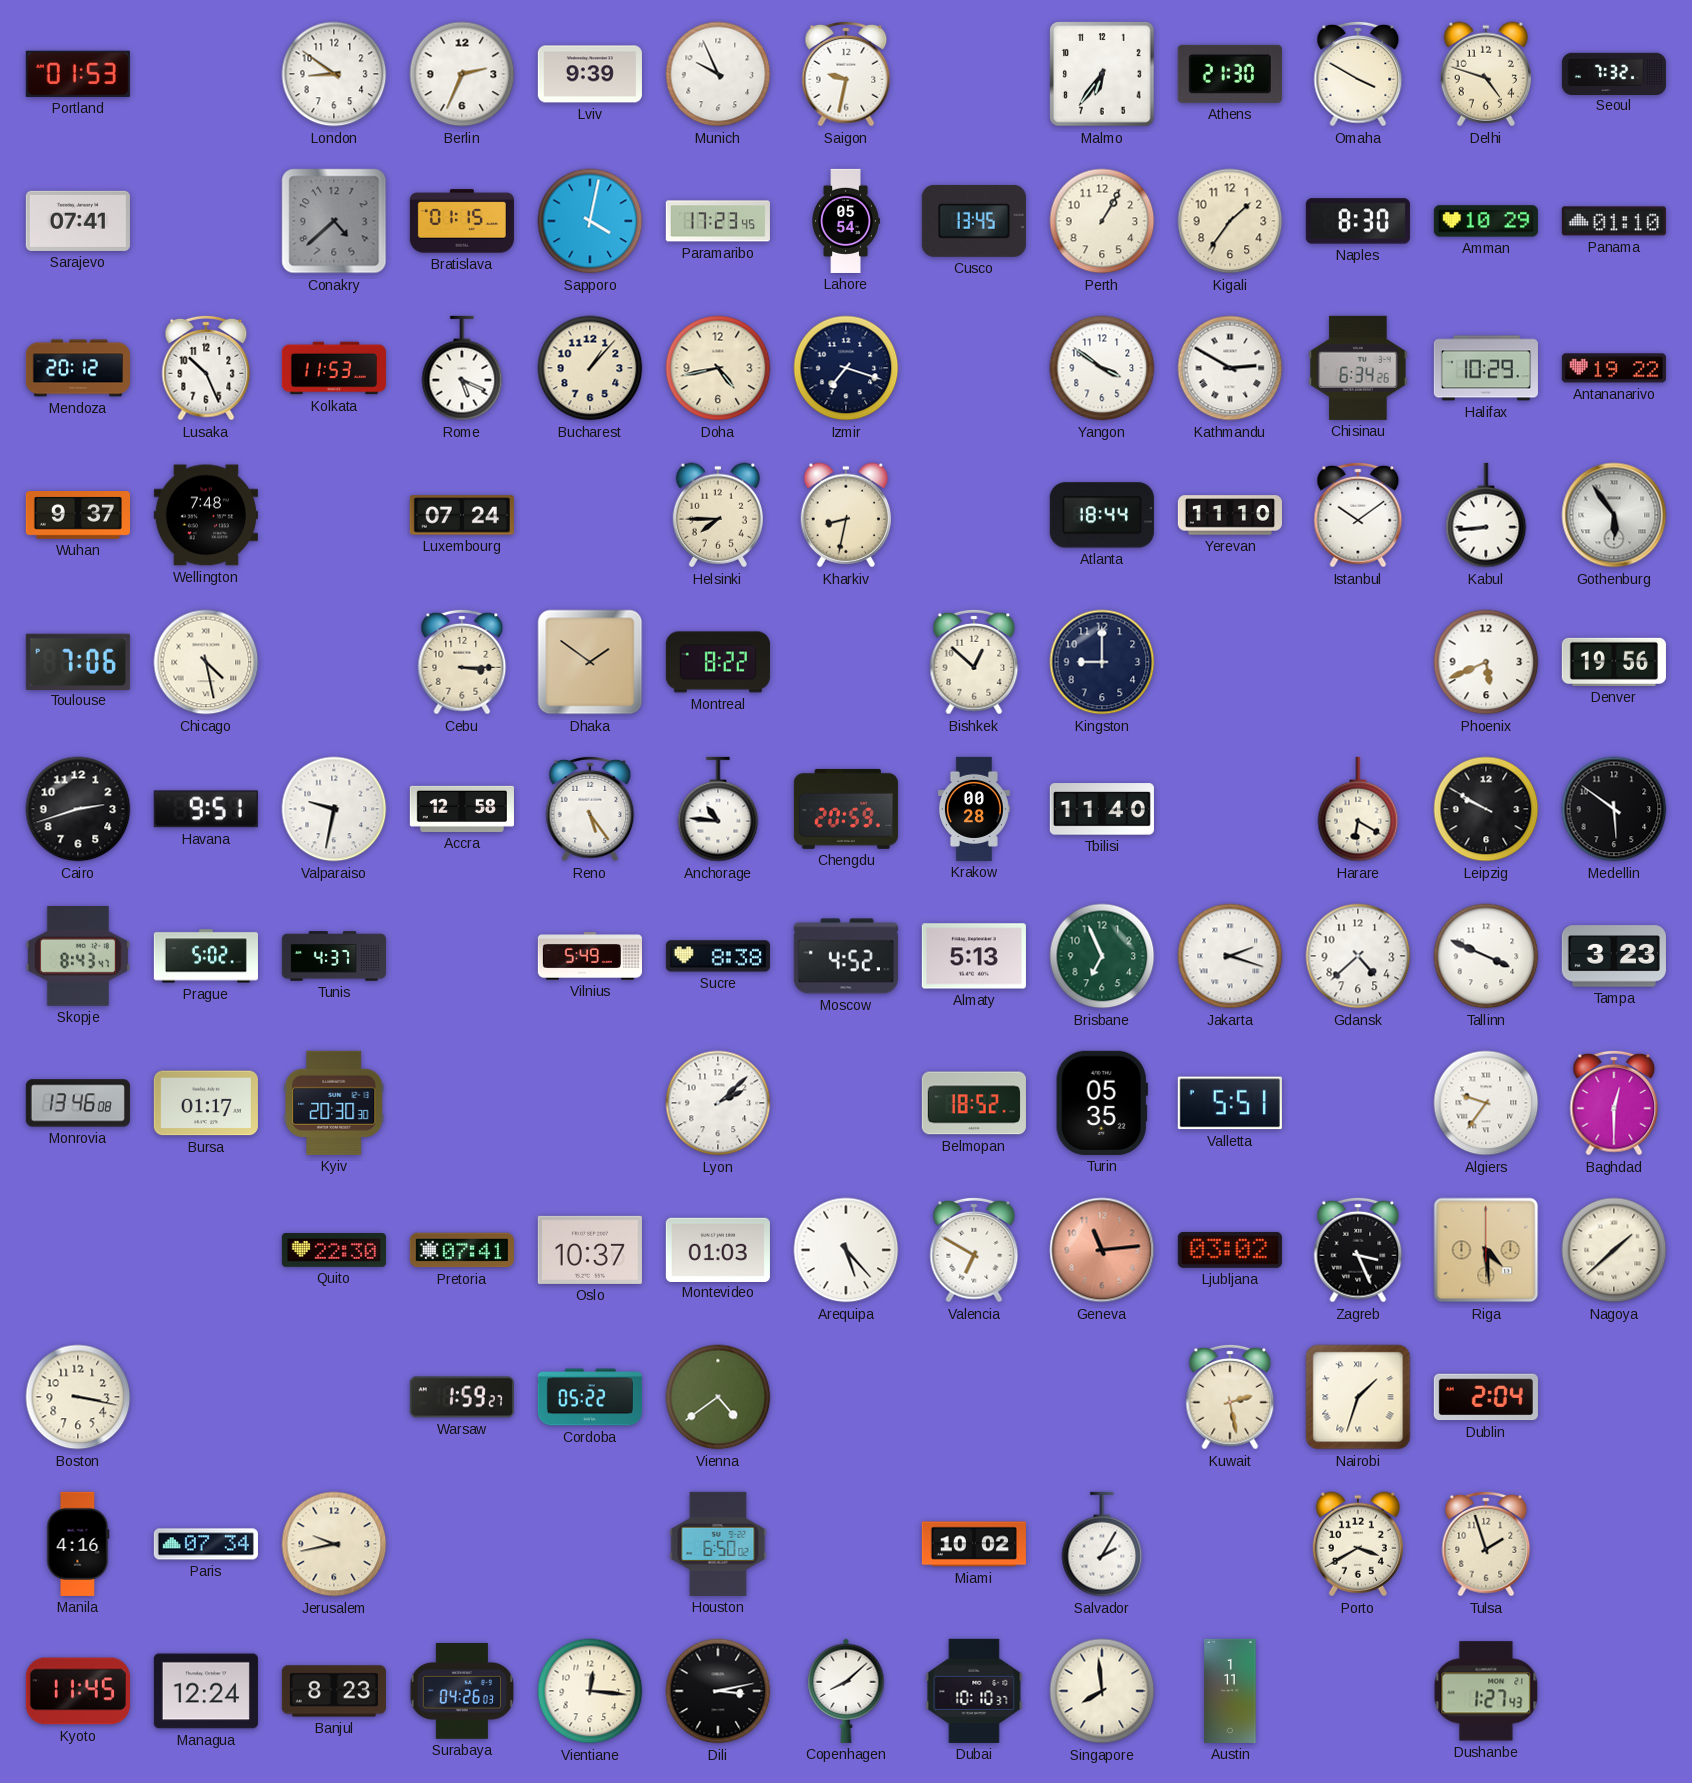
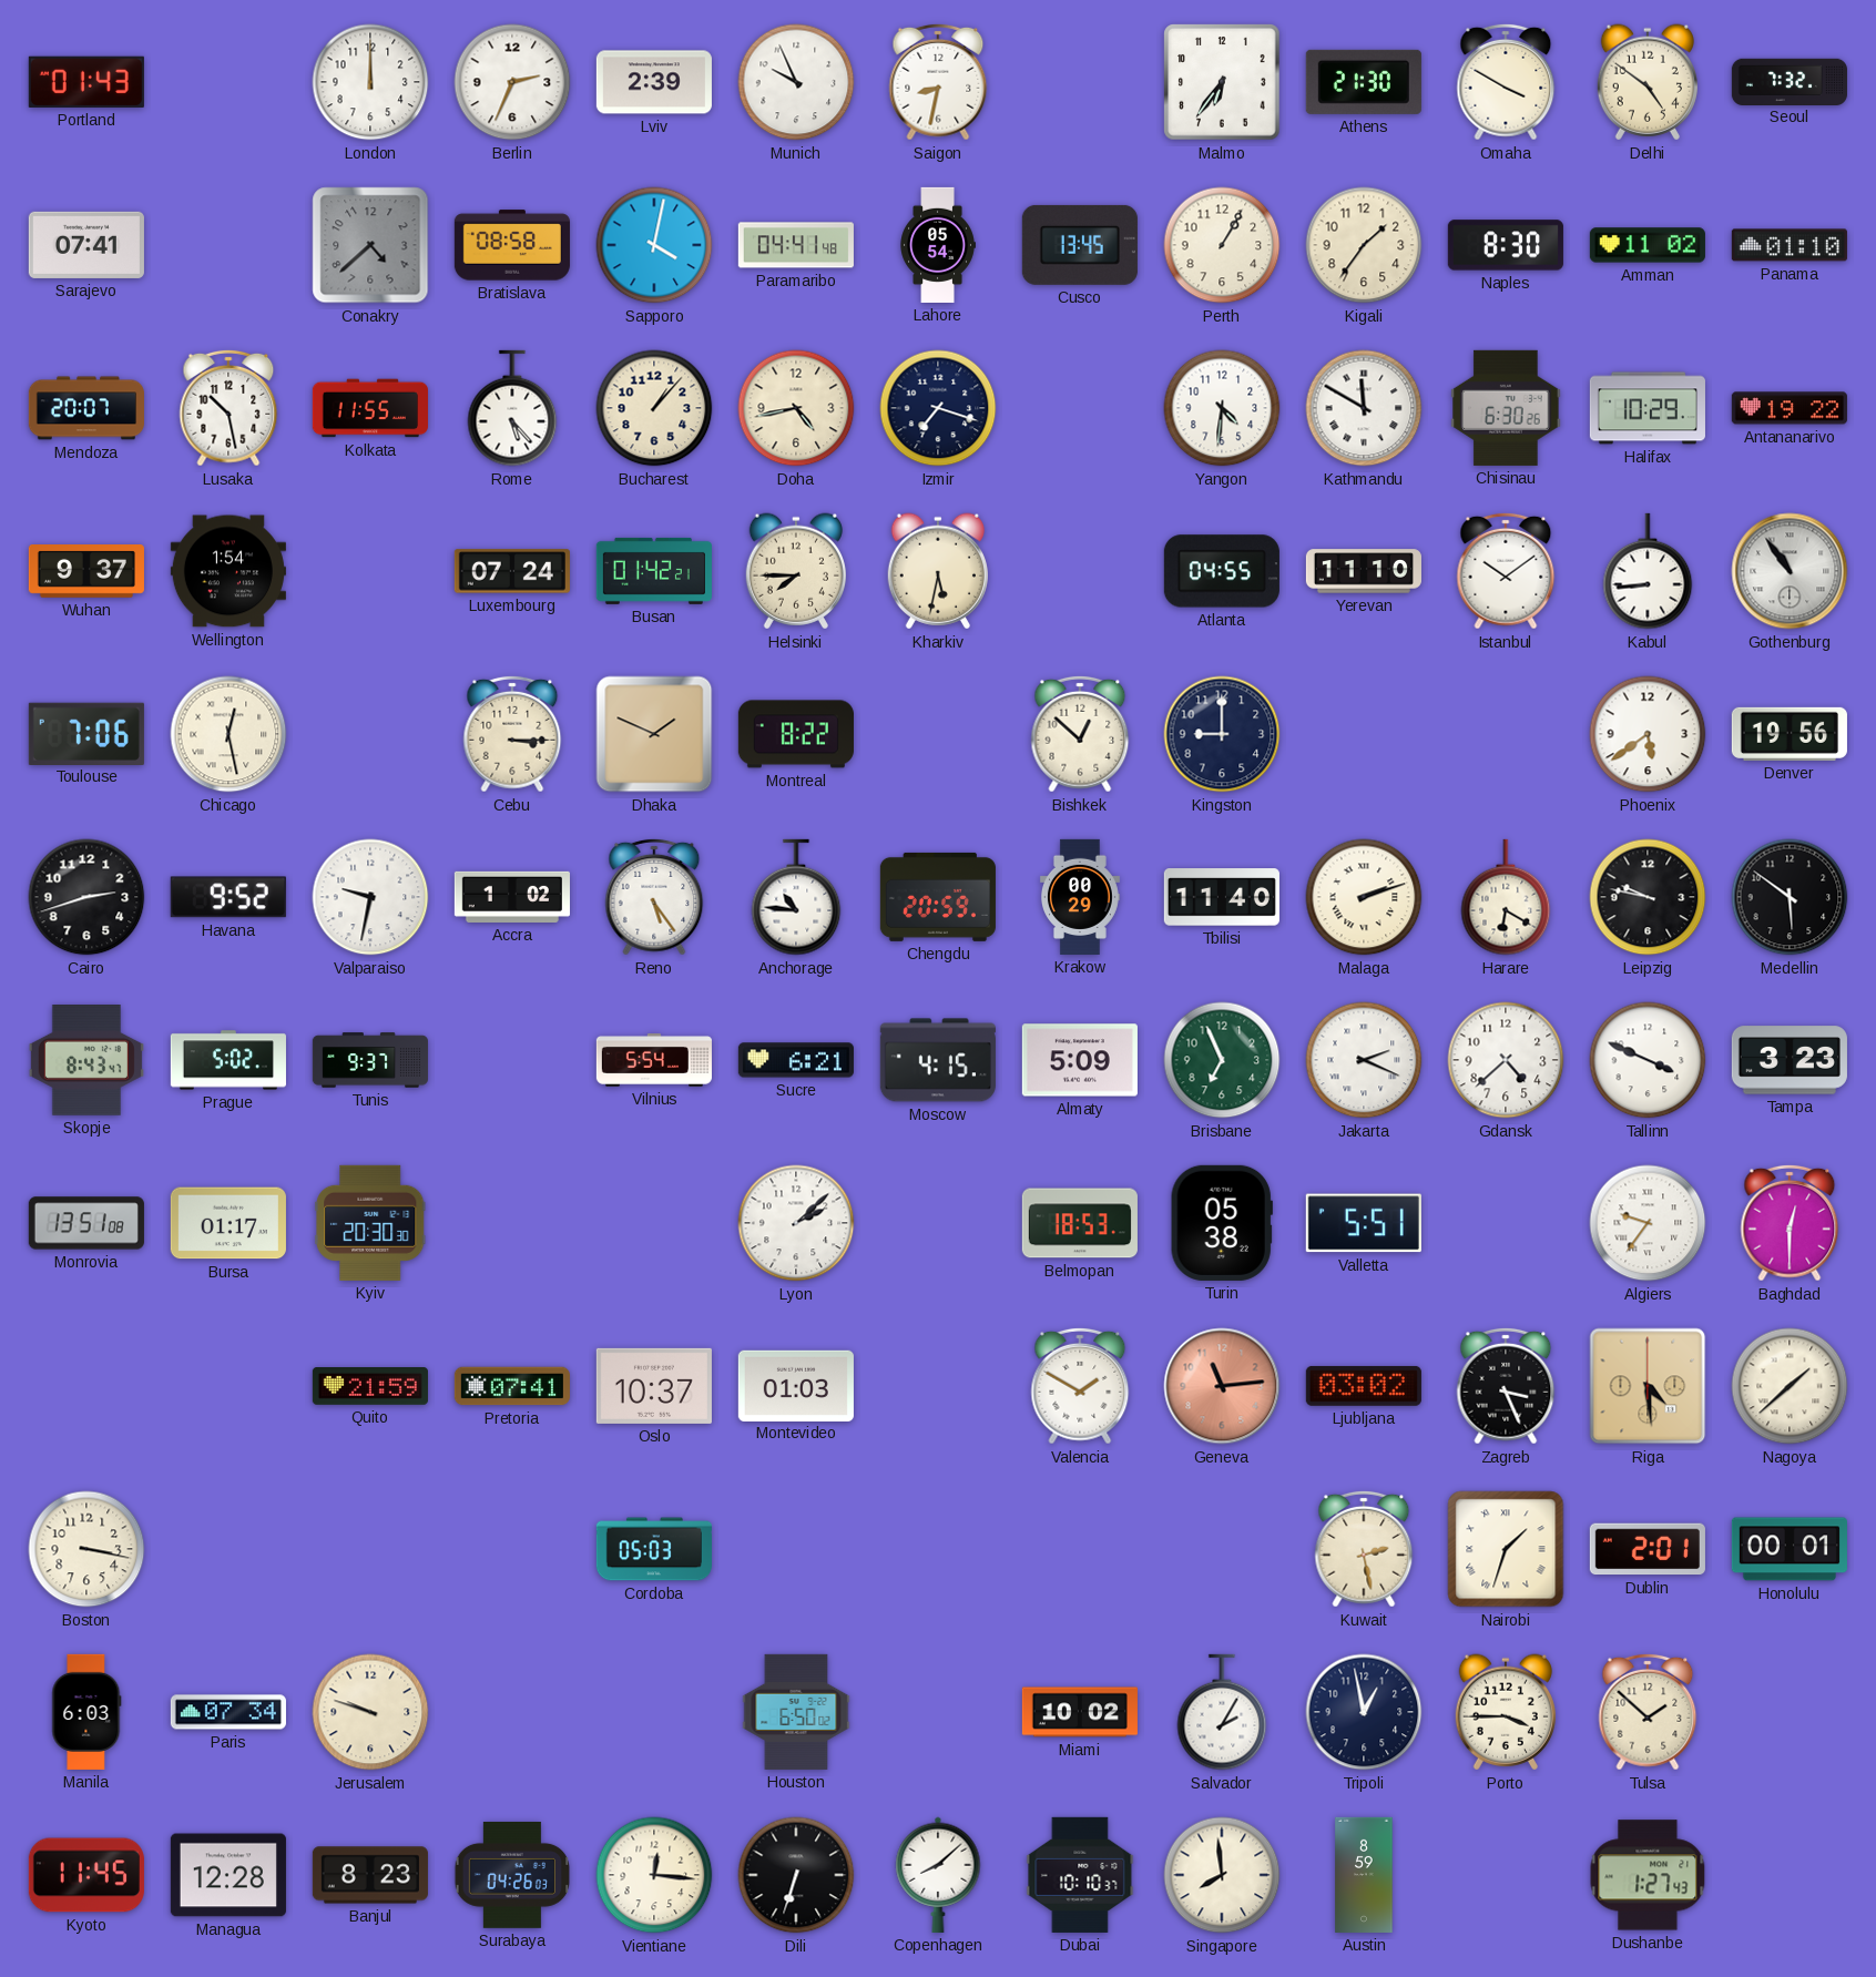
Portland: 01:53 -> 01:43 (86, 82)
London: 8:51 -> 12:00 (370, 82)
Lviv: 9:39 -> 2:39 (654, 82)
Saigon: 9:32 -> 8:32 (938, 82)
Delhi: 4:48 -> 4:51 (1648, 82)
Bratislava: 01:15 -> 08:58 (512, 245)
Paramaribo: 17:23 -> 04:41 (796, 245)
Amman: 10:29 -> 11:02 (1648, 245)
Mendoza: 20:12 -> 20:07 (86, 408)
Lusaka: 10:26 -> 10:28 (228, 408)
Kolkata: 11:53 -> 11:55 (370, 408)
Rome: 5:19 -> 5:23 (512, 408)
Yangon: 3:51 -> 4:31 (1222, 408)
Kathmandu: 2:50 -> 11:50 (1364, 408)
Chisinau: 6:34 -> 6:30 (1506, 408)
Wellington: 7:48 -> 1:54 (228, 571)
Busan: none -> 01:42 (654, 571)
Kharkiv: 8:32 -> 5:32 (938, 571)
Atlanta: 18:44 -> 04:55 (1222, 571)
Gothenburg: 5:54 -> 10:54 (1790, 571)
Chicago: 4:28 -> 12:28 (228, 734)
Dhaka: 1:51 -> 1:49 (654, 734)
Phoenix: 5:41 -> 5:39 (1648, 734)
Havana: 9:51 -> 9:52 (228, 897)
Accra: 12:58 -> 1:02 (512, 897)
Krakow: 00:28 -> 00:29 (1080, 897)
Malaga: none -> 2:12 (1364, 897)
Leipzig: 9:50 -> 9:47 (1648, 897)
Tunis: 4:37 -> 9:37 (370, 1060)
Vilnius: 5:49 -> 5:54 (654, 1061)
Sucre: 8:38 -> 6:21 (796, 1060)
Moscow: 4:52 -> 4:15 (938, 1060)
Almaty: 5:13 -> 5:09 (1080, 1060)
Jakarta: 2:18 -> 2:19 (1364, 1060)
Monrovia: 13:46 -> 13:51 (86, 1223)
Belmopan: 18:52 -> 18:53 (1080, 1223)
Turin: 05:35 -> 05:38 (1222, 1223)
Quito: 22:30 -> 21:59 (370, 1387)
Arequipa: 5:23 -> none (846, 1250)
Valencia: 6:50 -> 1:50 (1080, 1386)
Warsaw: 1:59 -> none (462, 1397)
Cordoba: 05:22 -> 05:03 (654, 1549)
Vienna: 4:39 -> none (718, 1397)
Dublin: 2:04 -> 2:01 (1648, 1549)
Honolulu: none -> 00:01 (1790, 1549)
Manila: 4:16 -> 6:03 (86, 1712)
Jerusalem: 9:43 -> 9:48 (370, 1712)
Tripoli: none -> 12:58 (1364, 1712)
Porto: 3:40 -> 3:45 (1506, 1712)
Tulsa: 1:57 -> 1:52 (1648, 1712)
Managua: 12:24 -> 12:28 (228, 1875)
Dili: 3:13 -> 6:33 (796, 1875)
Austin: 1:11 -> 8:59 (1364, 1875)
